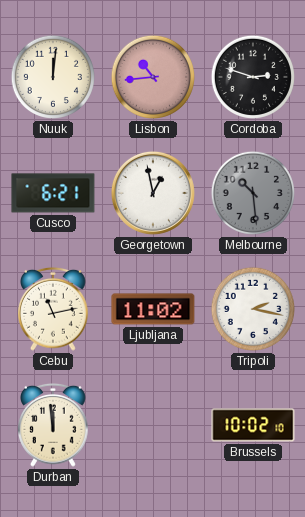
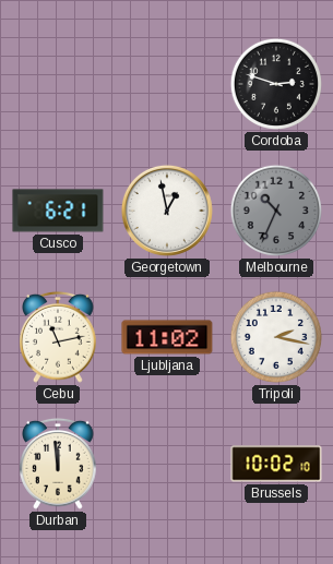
Nuuk: 12:01 -> none (53, 77)
Lisbon: 10:44 -> none (153, 77)
Melbourne: 10:29 -> 10:34 (276, 211)
